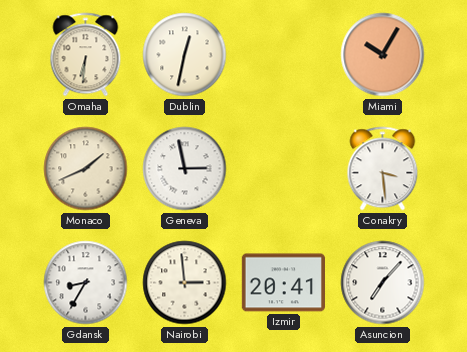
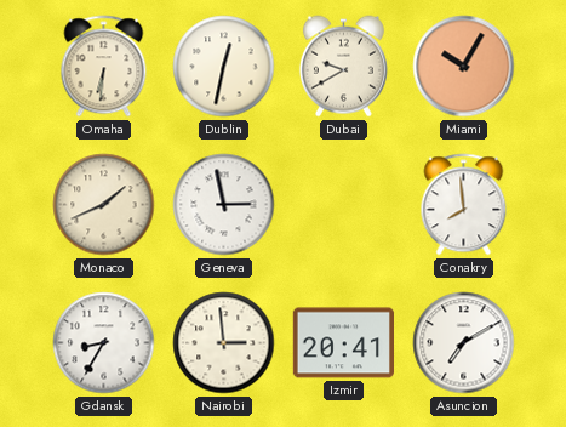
Dubai: none -> 9:40 (343, 67)
Conakry: 3:29 -> 7:59 (464, 205)
Asuncion: 7:07 -> 7:10 (464, 343)
